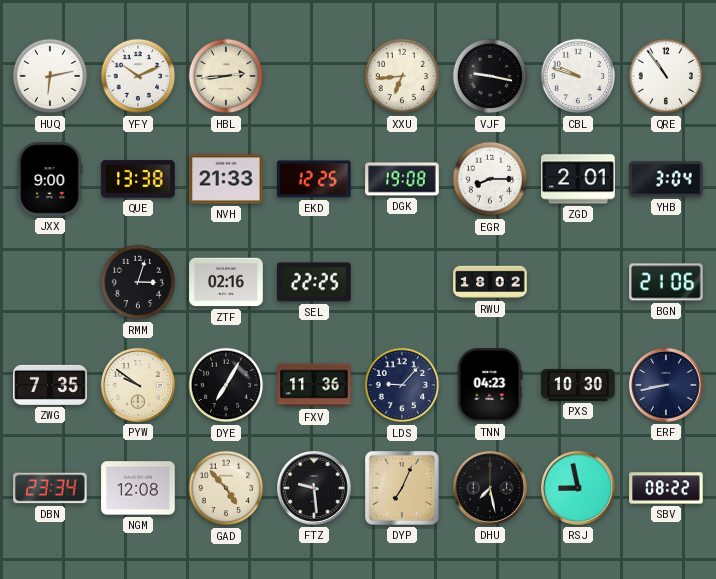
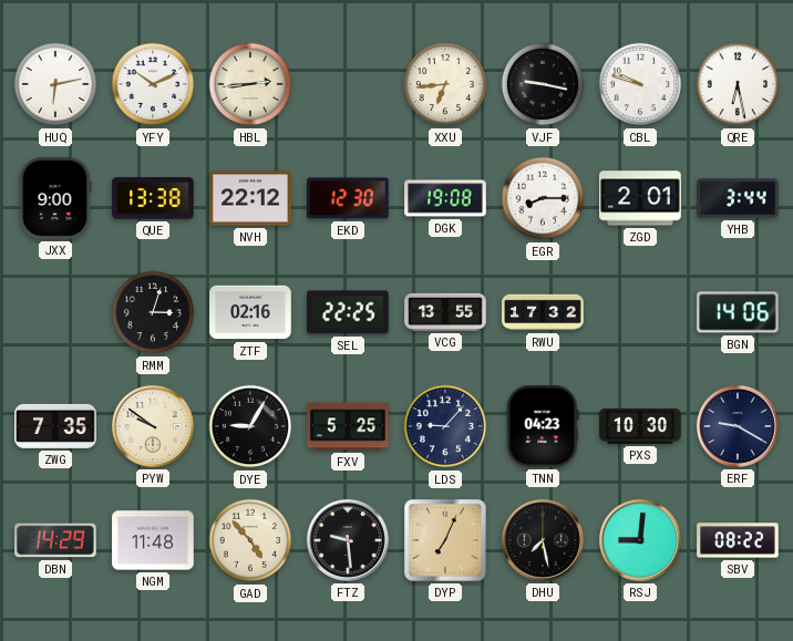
QRE: 10:54 -> 6:28 (738, 84)
NVH: 21:33 -> 22:12 (250, 198)
EKD: 12:25 -> 12:30 (348, 198)
YHB: 3:04 -> 3:44 (738, 198)
VCG: none -> 13:55 (445, 312)
RWU: 18:02 -> 17:32 (543, 312)
BGN: 21:06 -> 14:06 (738, 312)
DYE: 7:05 -> 9:05 (250, 426)
FXV: 11:36 -> 5:25 (348, 426)
ERF: 8:43 -> 9:20 (738, 426)
DBN: 23:34 -> 14:29 (55, 540)
NGM: 12:08 -> 11:48 (153, 540)
RSJ: 8:58 -> 9:01 (640, 540)
